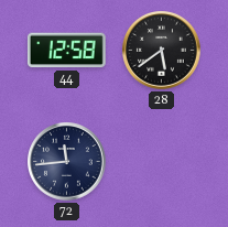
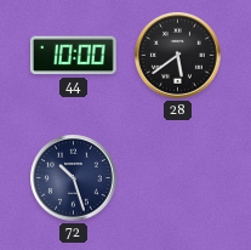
44: 12:58 -> 10:00 (73, 56)
72: 11:44 -> 10:27 (74, 178)
